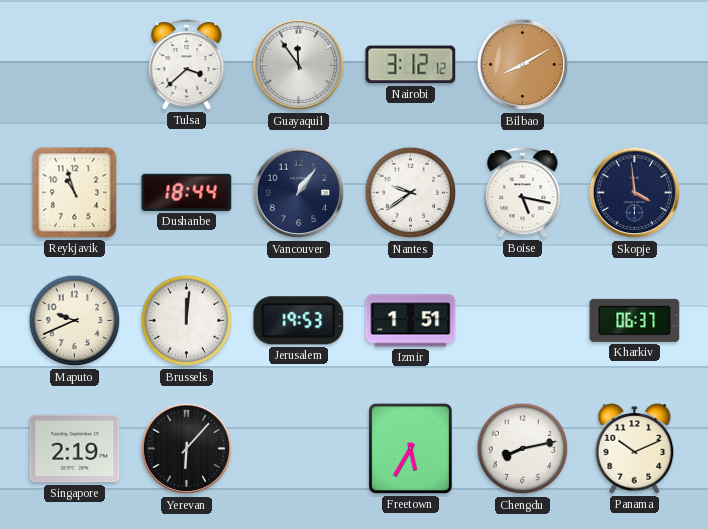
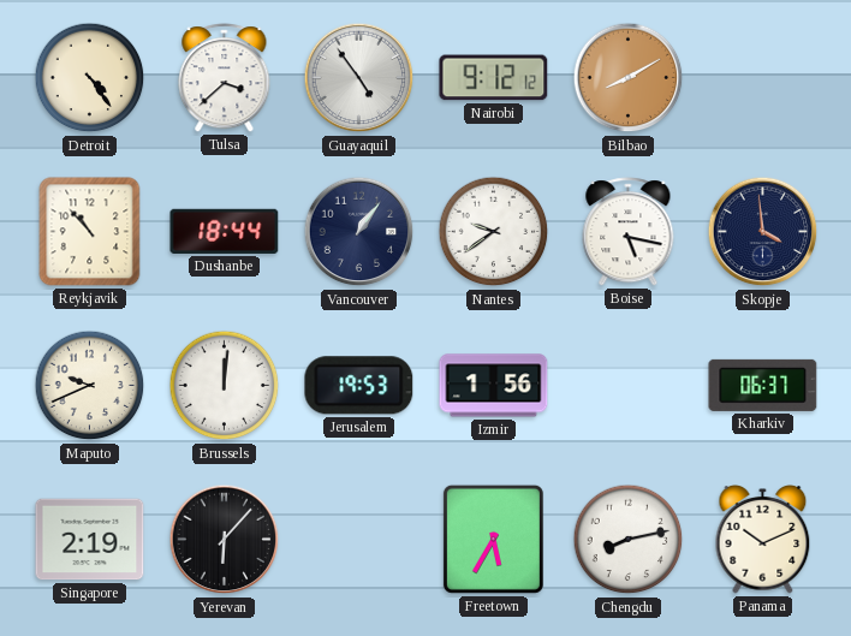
Detroit: none -> 4:24 (90, 78)
Guayaquil: 11:54 -> 4:54 (359, 78)
Nairobi: 3:12 -> 9:12 (494, 78)
Reykjavik: 10:57 -> 10:53 (90, 232)
Izmir: 1:51 -> 1:56 (494, 386)
